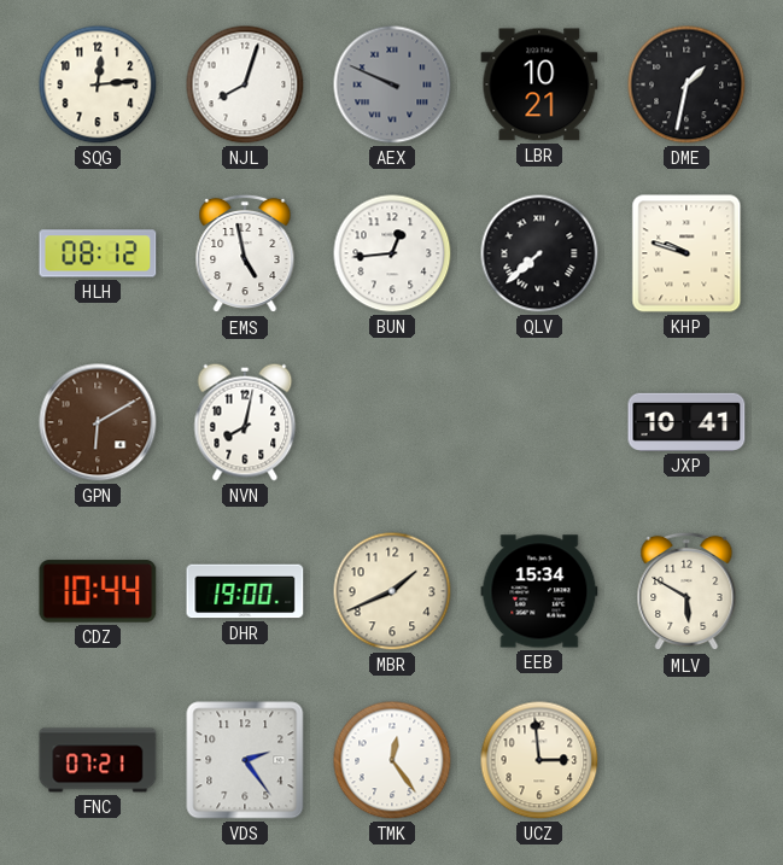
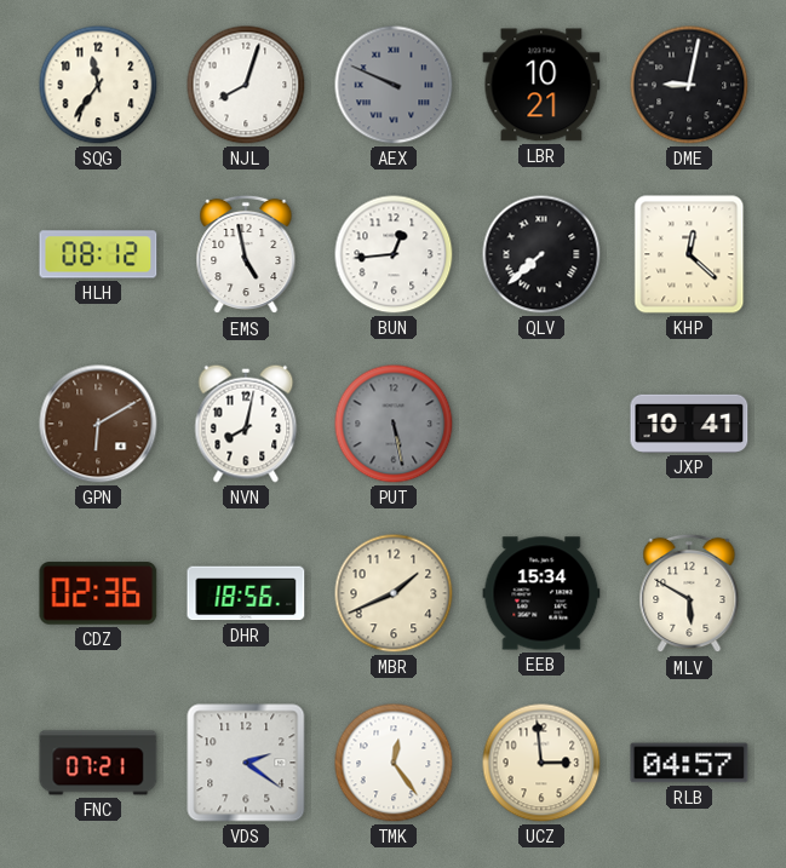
SQG: 12:14 -> 11:36 (98, 85)
DME: 1:32 -> 9:02 (689, 85)
KHP: 9:48 -> 12:22 (689, 254)
PUT: none -> 5:28 (394, 424)
CDZ: 10:44 -> 02:36 (98, 593)
DHR: 19:00 -> 18:56 (246, 593)
VDS: 2:24 -> 2:21 (246, 763)
RLB: none -> 04:57 (689, 763)
